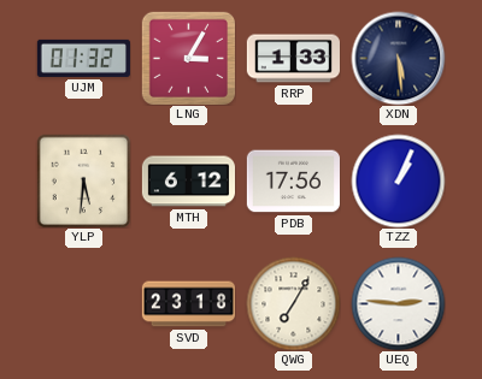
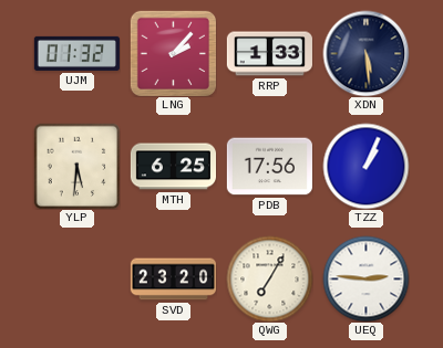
LNG: 3:05 -> 2:07 (173, 53)
MTH: 6:12 -> 6:25 (173, 167)
SVD: 23:18 -> 23:20 (173, 280)
